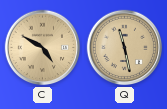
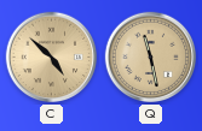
C: 4:50 -> 4:52 (52, 58)
